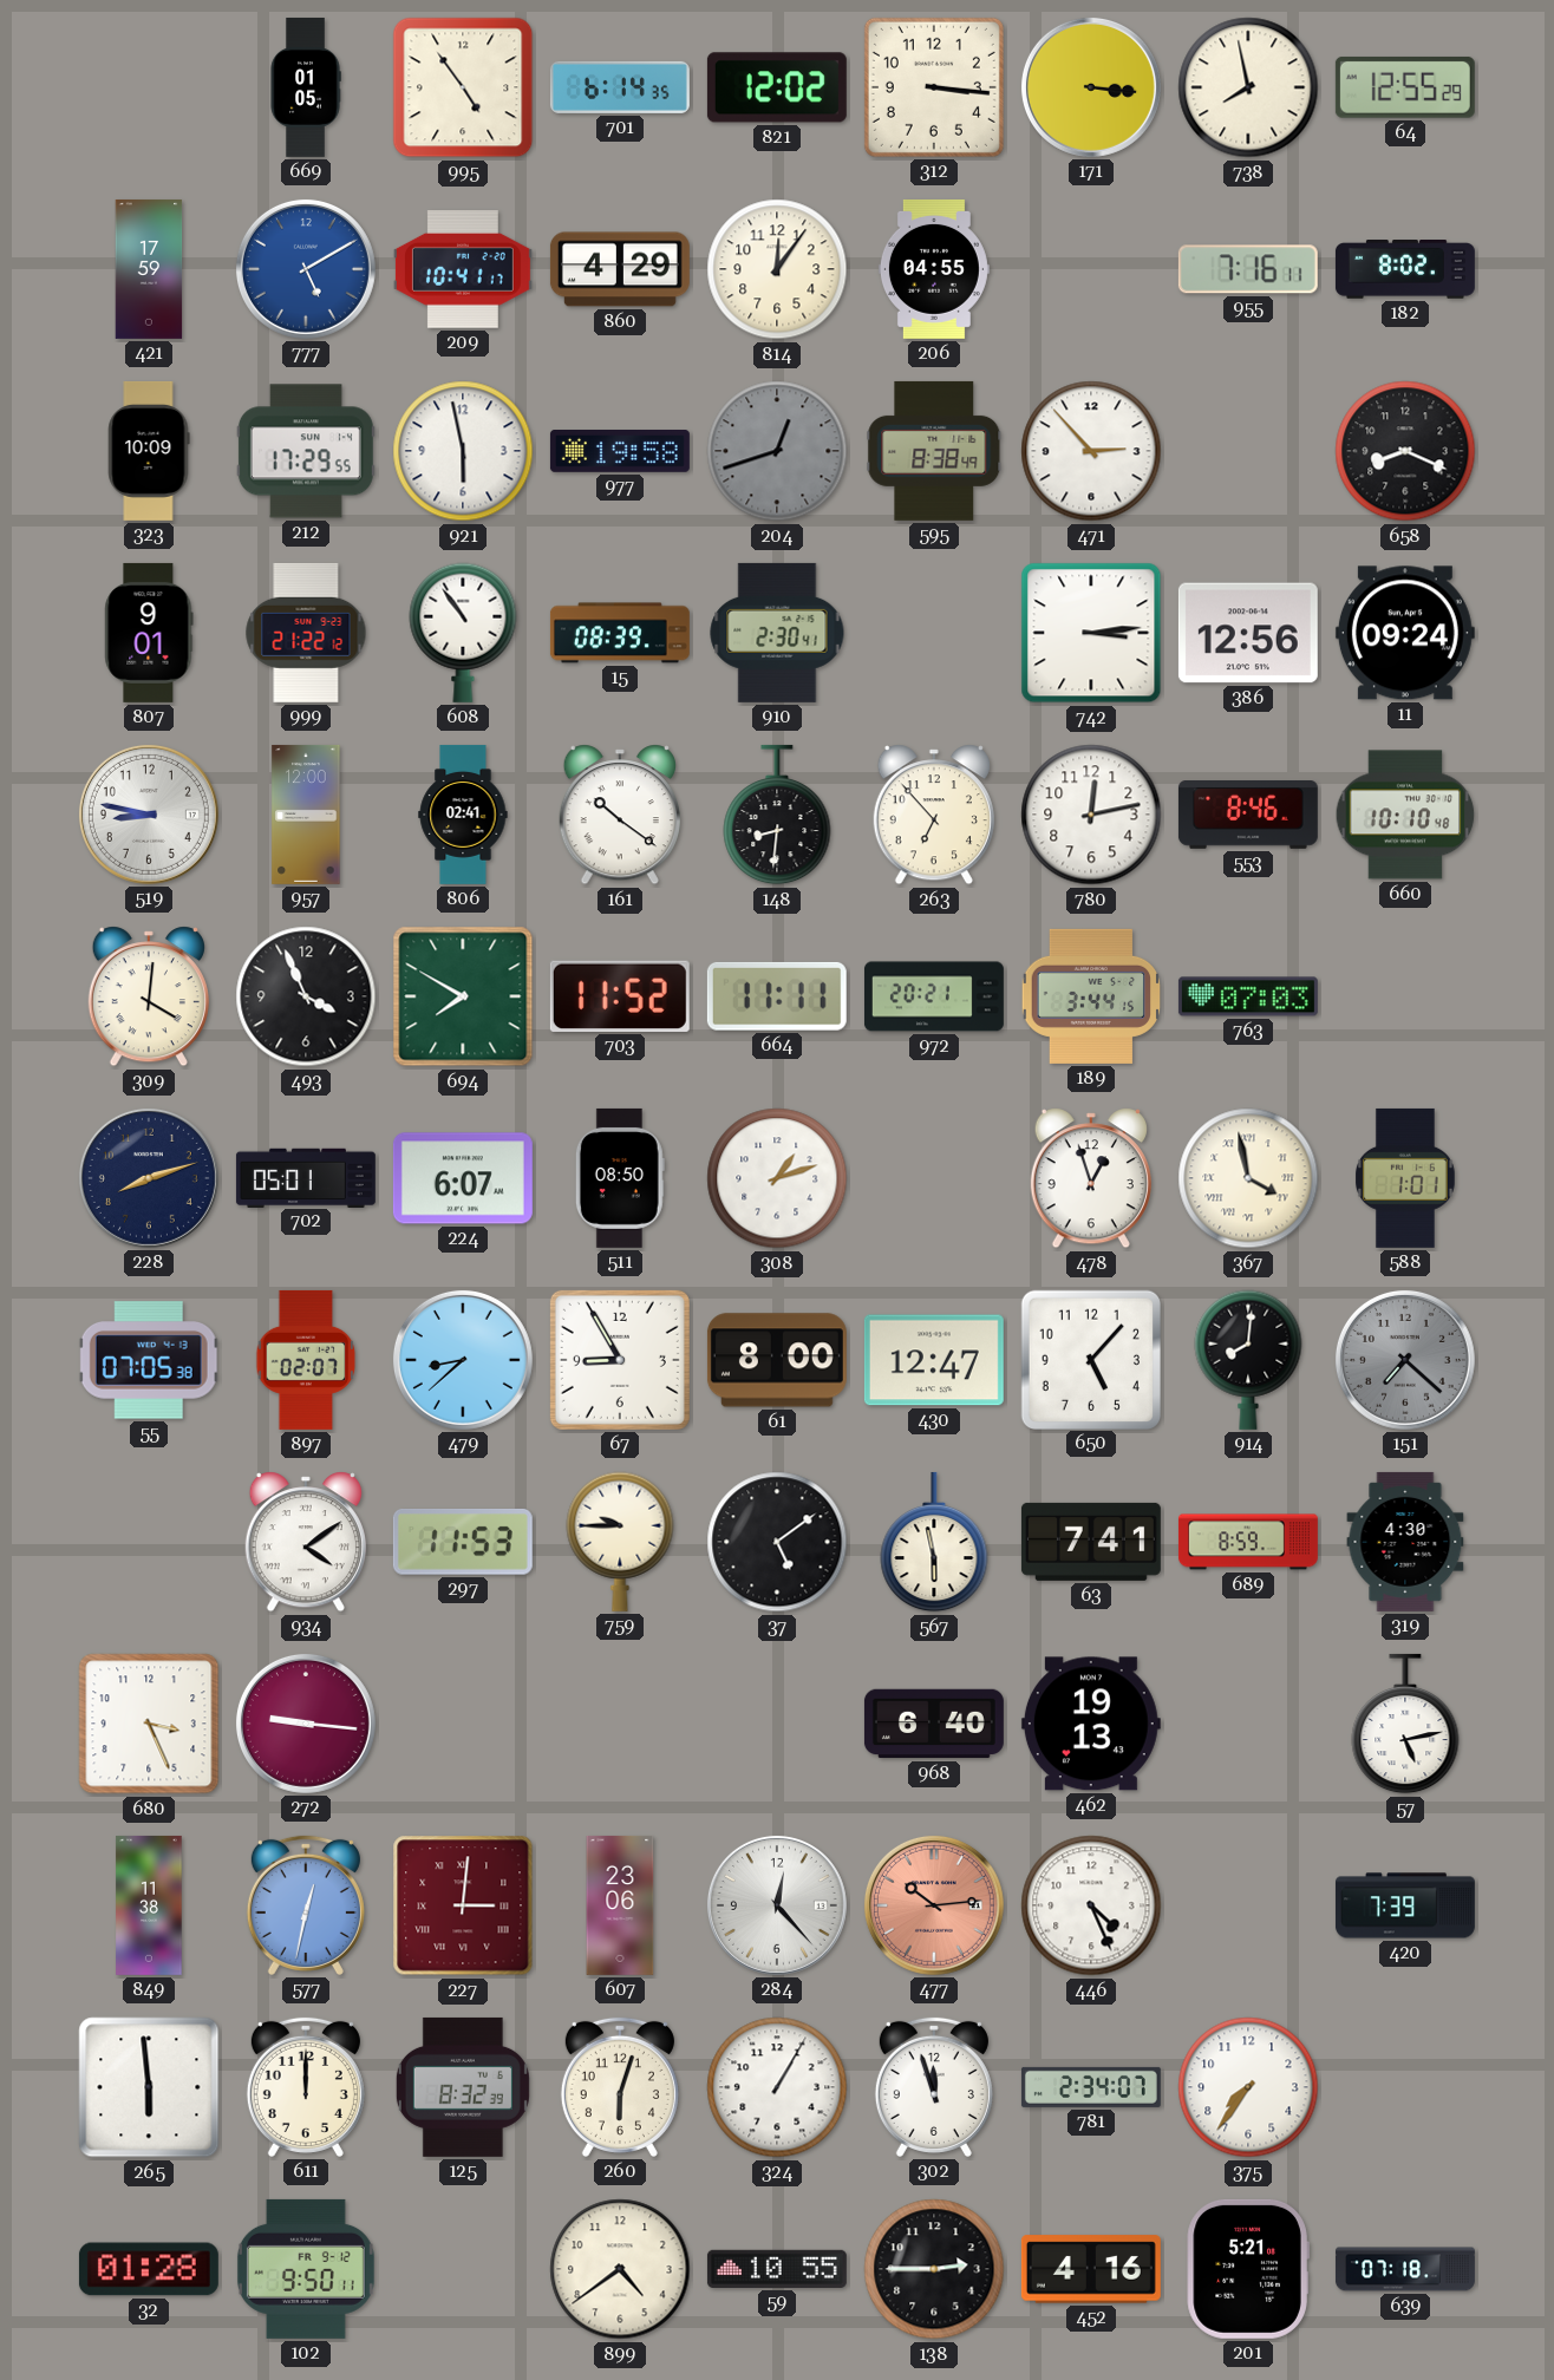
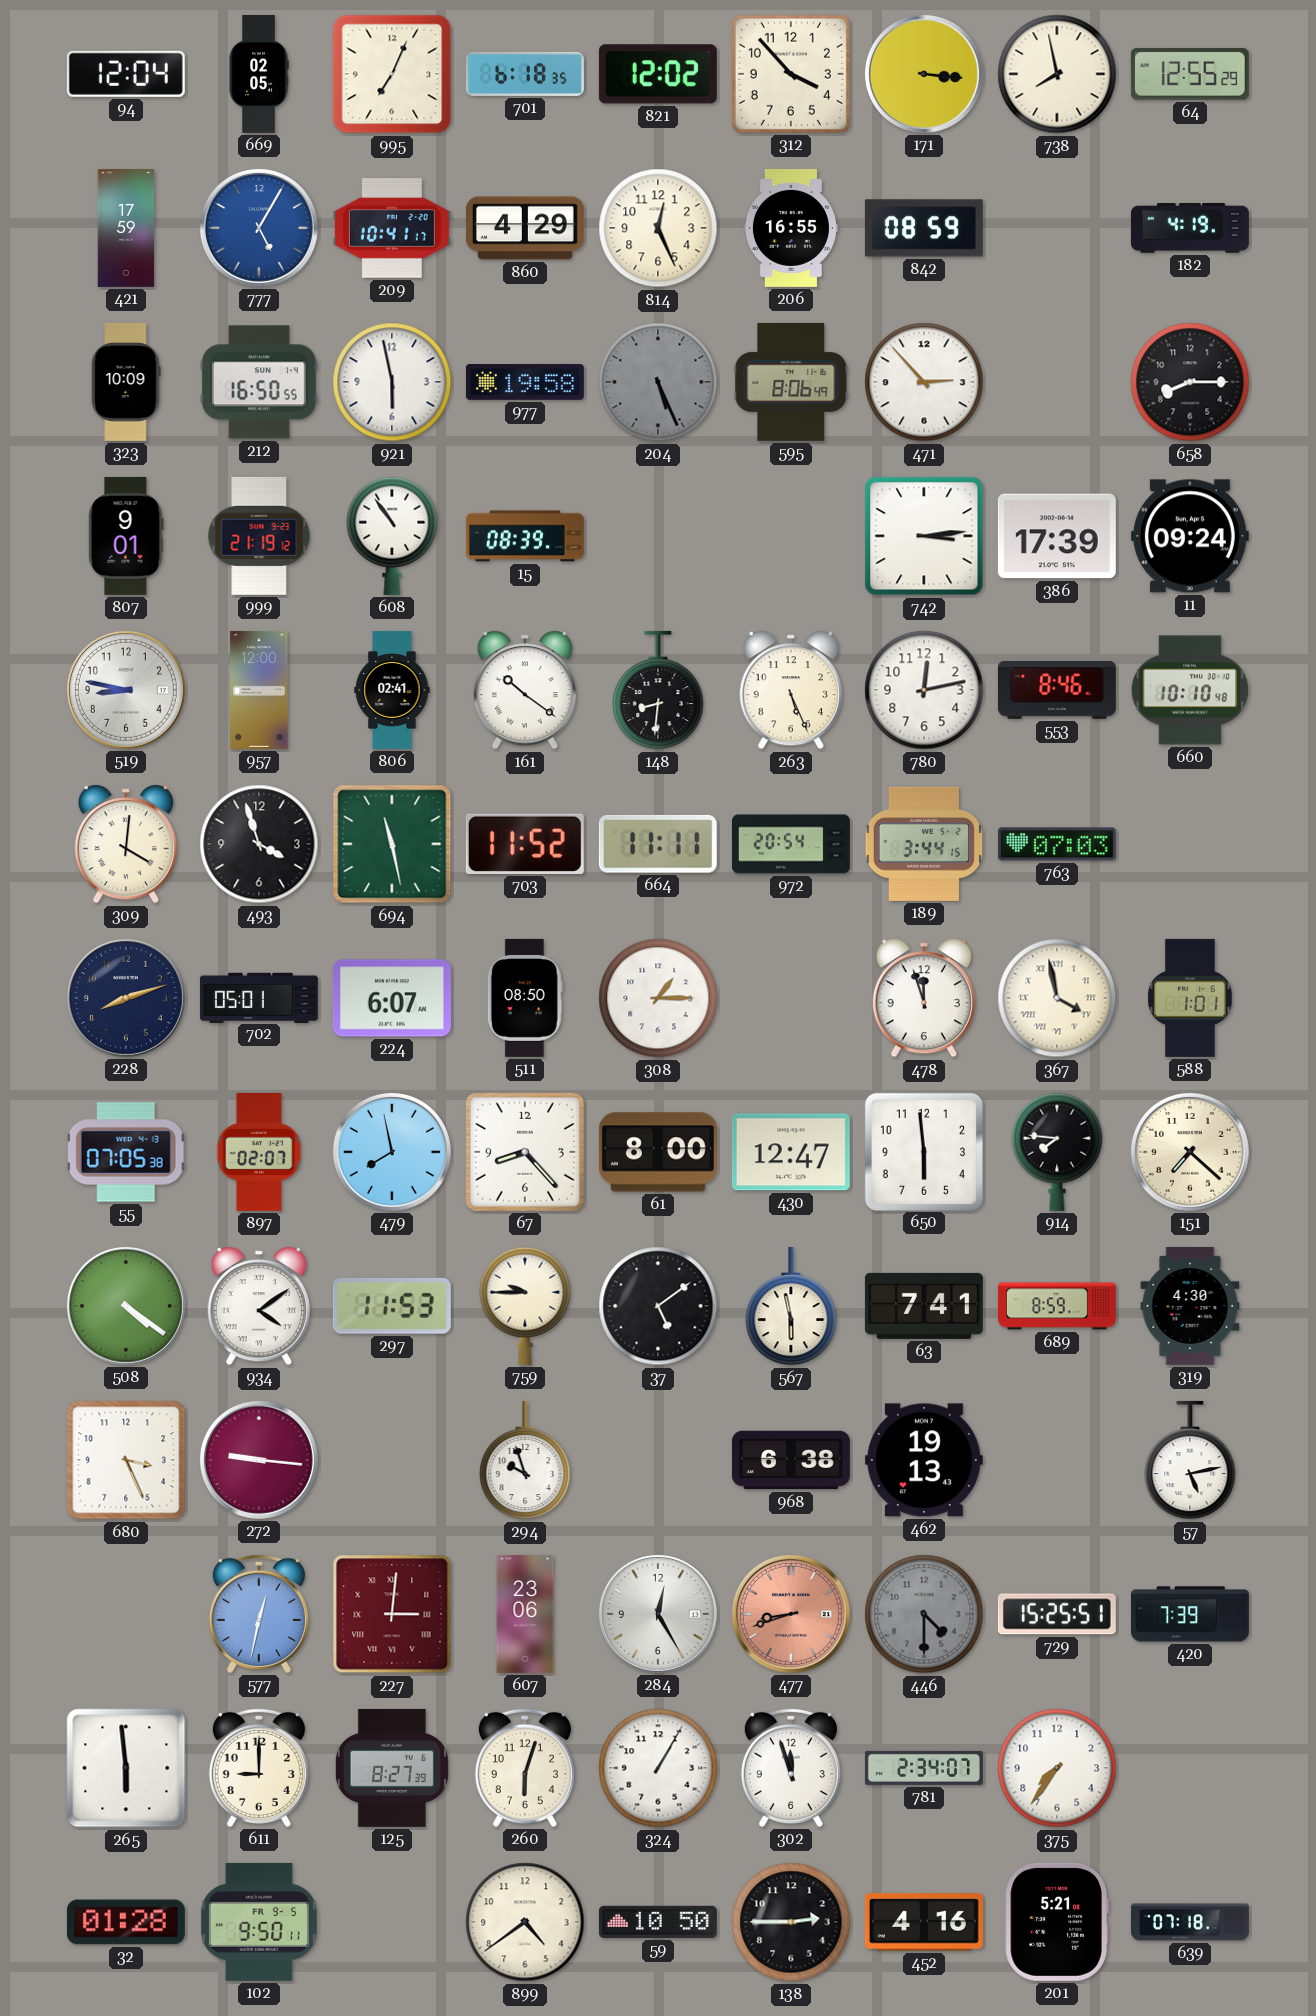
94: none -> 12:04 (126, 74)
669: 01:05 -> 02:05 (259, 74)
995: 4:54 -> 7:04 (392, 74)
701: 6:14 -> 6:18 (525, 74)
312: 3:16 -> 3:53 (791, 74)
777: 5:10 -> 5:05 (259, 228)
814: 12:06 -> 12:26 (658, 228)
206: 04:55 -> 16:55 (791, 228)
842: none -> 08:59 (924, 228)
955: 7:16 -> none (1248, 269)
182: 8:02 -> 4:19 (1190, 229)
212: 17:29 -> 16:50 (259, 382)
204: 12:42 -> 5:26 (658, 382)
595: 8:38 -> 8:06 (791, 382)
658: 8:19 -> 8:15 (1190, 382)
999: 21:22 -> 21:19 (259, 536)
910: 2:30 -> none (777, 633)
386: 12:56 -> 17:39 (1057, 536)
263: 6:53 -> 5:26 (791, 690)
493: 3:56 -> 3:57 (259, 844)
694: 7:50 -> 11:28 (392, 844)
972: 20:21 -> 20:54 (791, 844)
308: 1:12 -> 1:15 (658, 998)
478: 12:57 -> 11:57 (924, 998)
479: 8:38 -> 7:58 (392, 1152)
67: 8:55 -> 8:23 (525, 1152)
650: 5:07 -> 5:59 (923, 1151)
914: 8:01 -> 7:46 (1057, 1152)
151 dial: grey -> cream (1190, 1152)
508: none -> 4:21 (126, 1306)
294: none -> 9:57 (525, 1460)
968: 6:40 -> 6:38 (791, 1460)
849: 11:38 -> none (149, 1905)
284: 12:23 -> 12:25 (658, 1614)
477: 10:14 -> 8:42 (791, 1614)
446: 4:26 -> 4:30 (924, 1614)
446 dial: white -> grey (924, 1614)
729: none -> 15:25 (1057, 1614)
611: 12:00 -> 9:00 (259, 1768)
125: 8:32 -> 8:27 (392, 1768)
102 date: FR 9-12 -> FR 9-5 (259, 1922)
59: 10:55 -> 10:50 (658, 1922)
